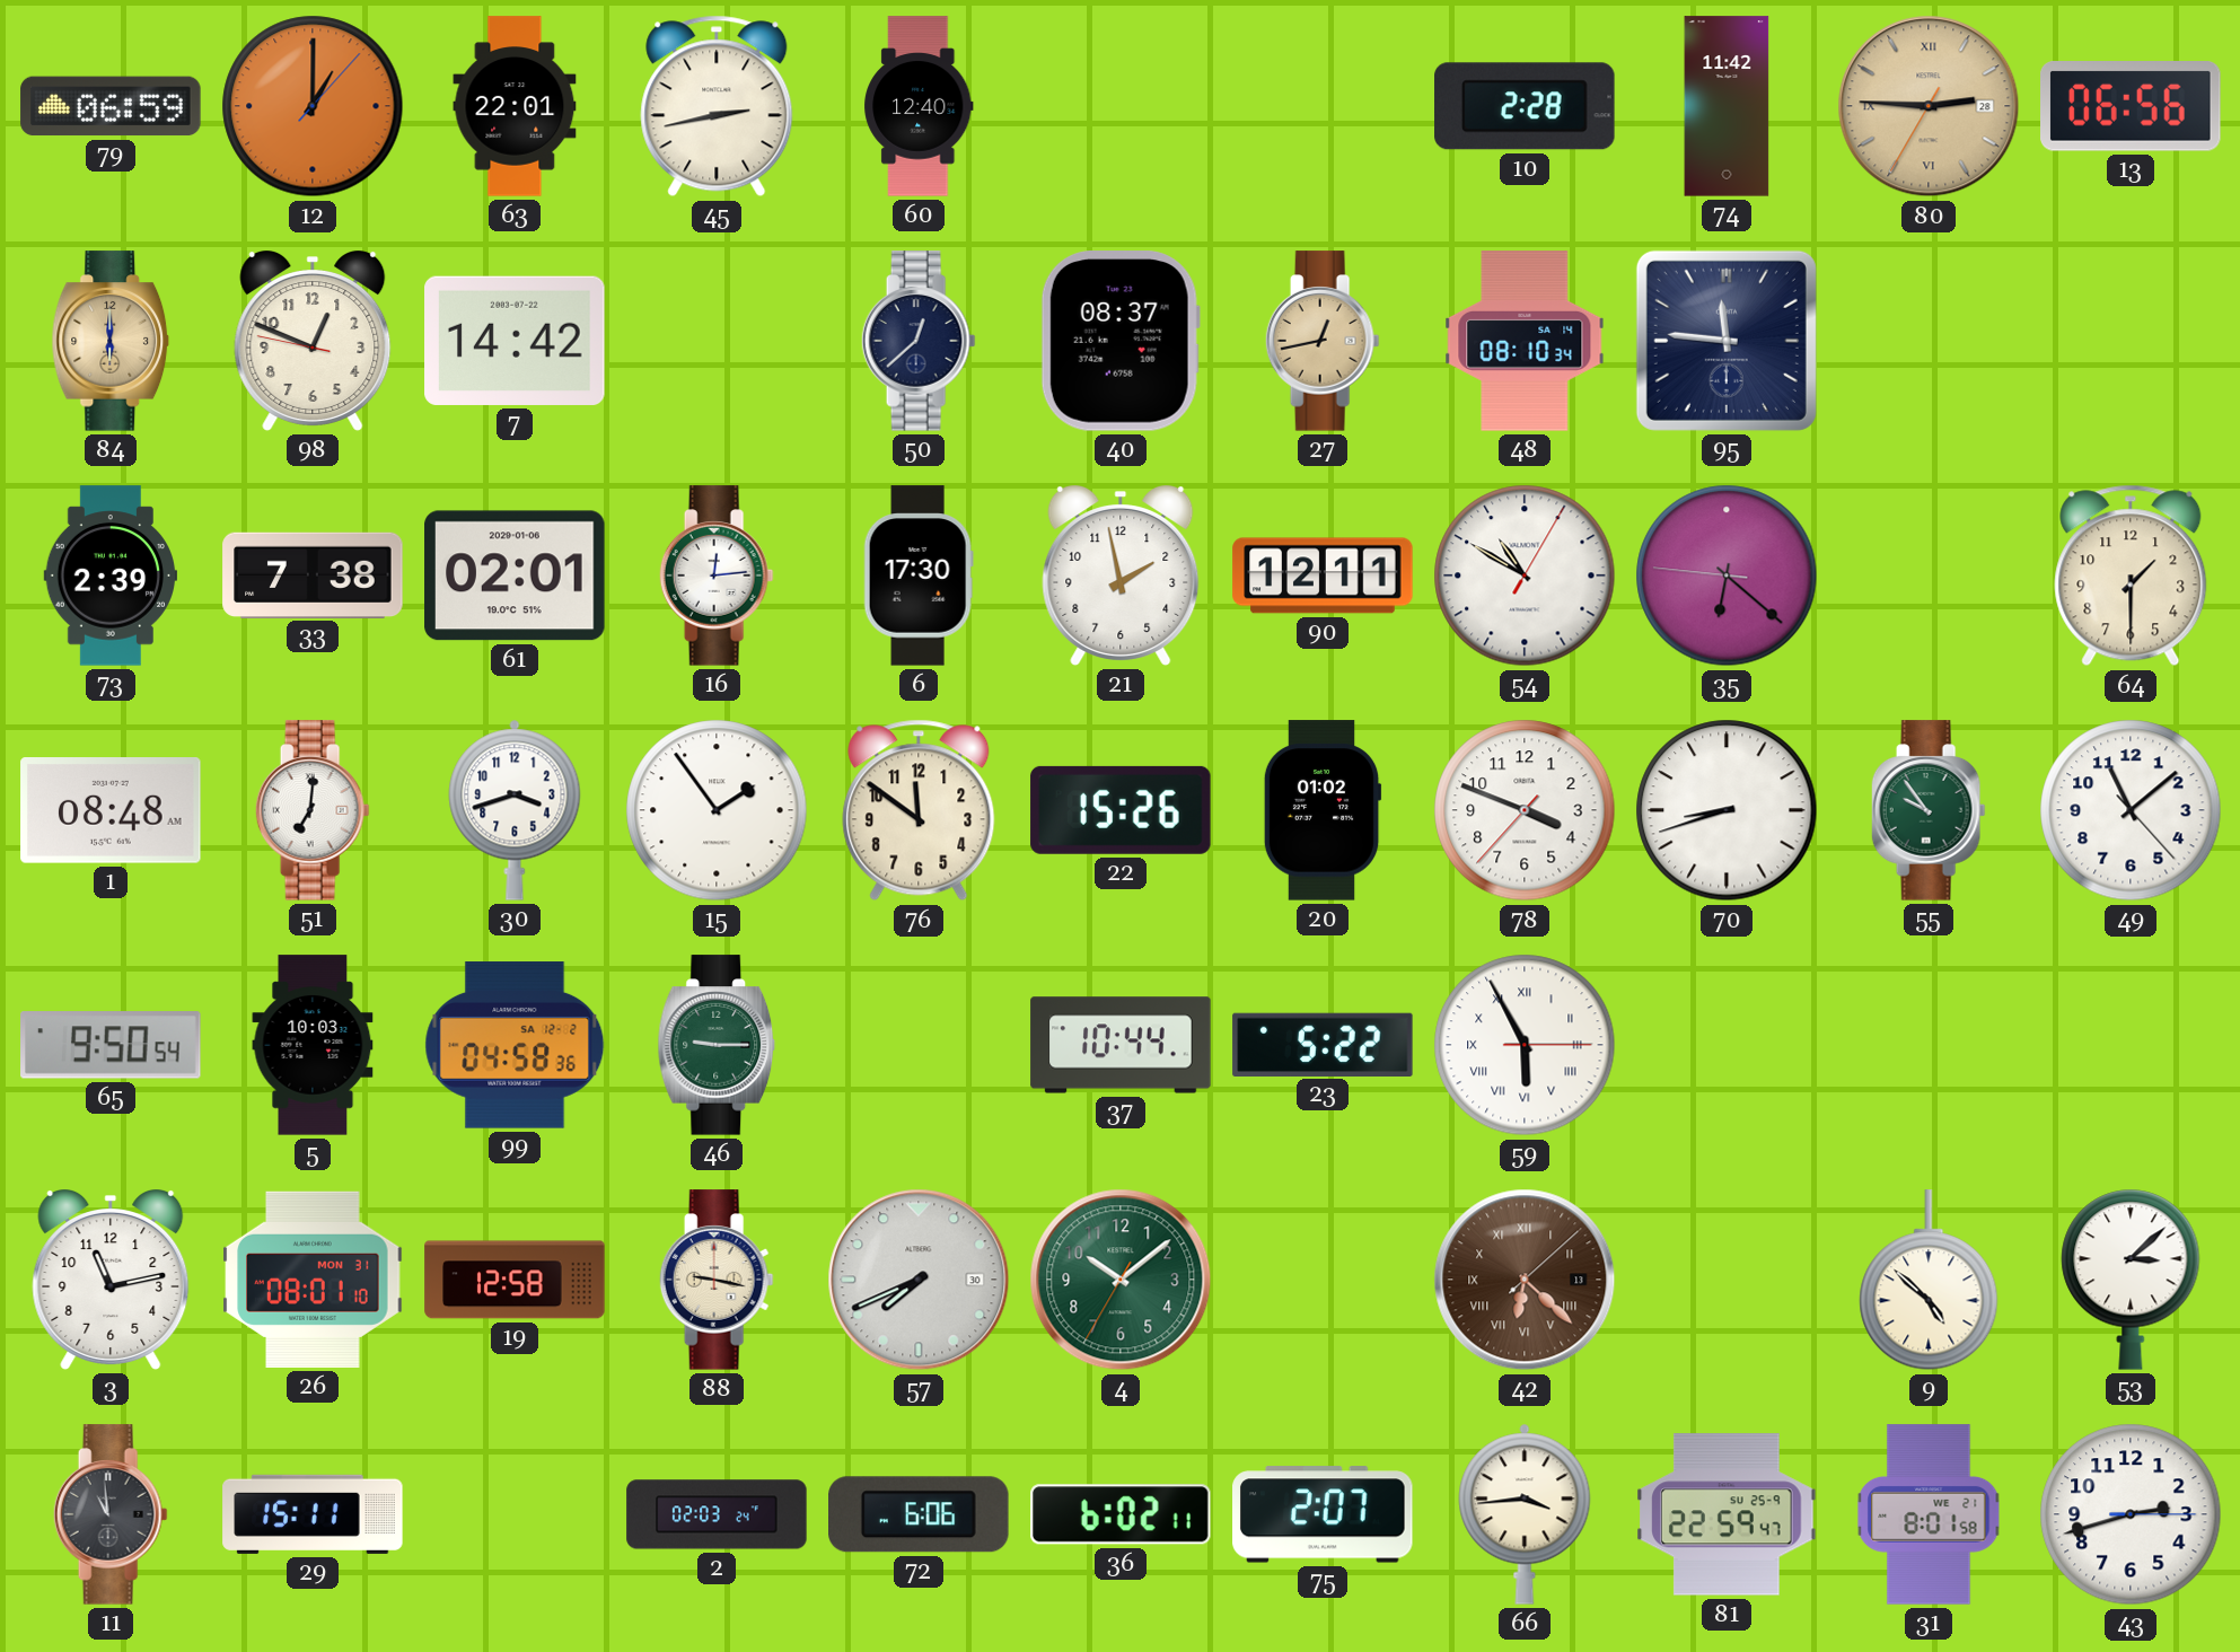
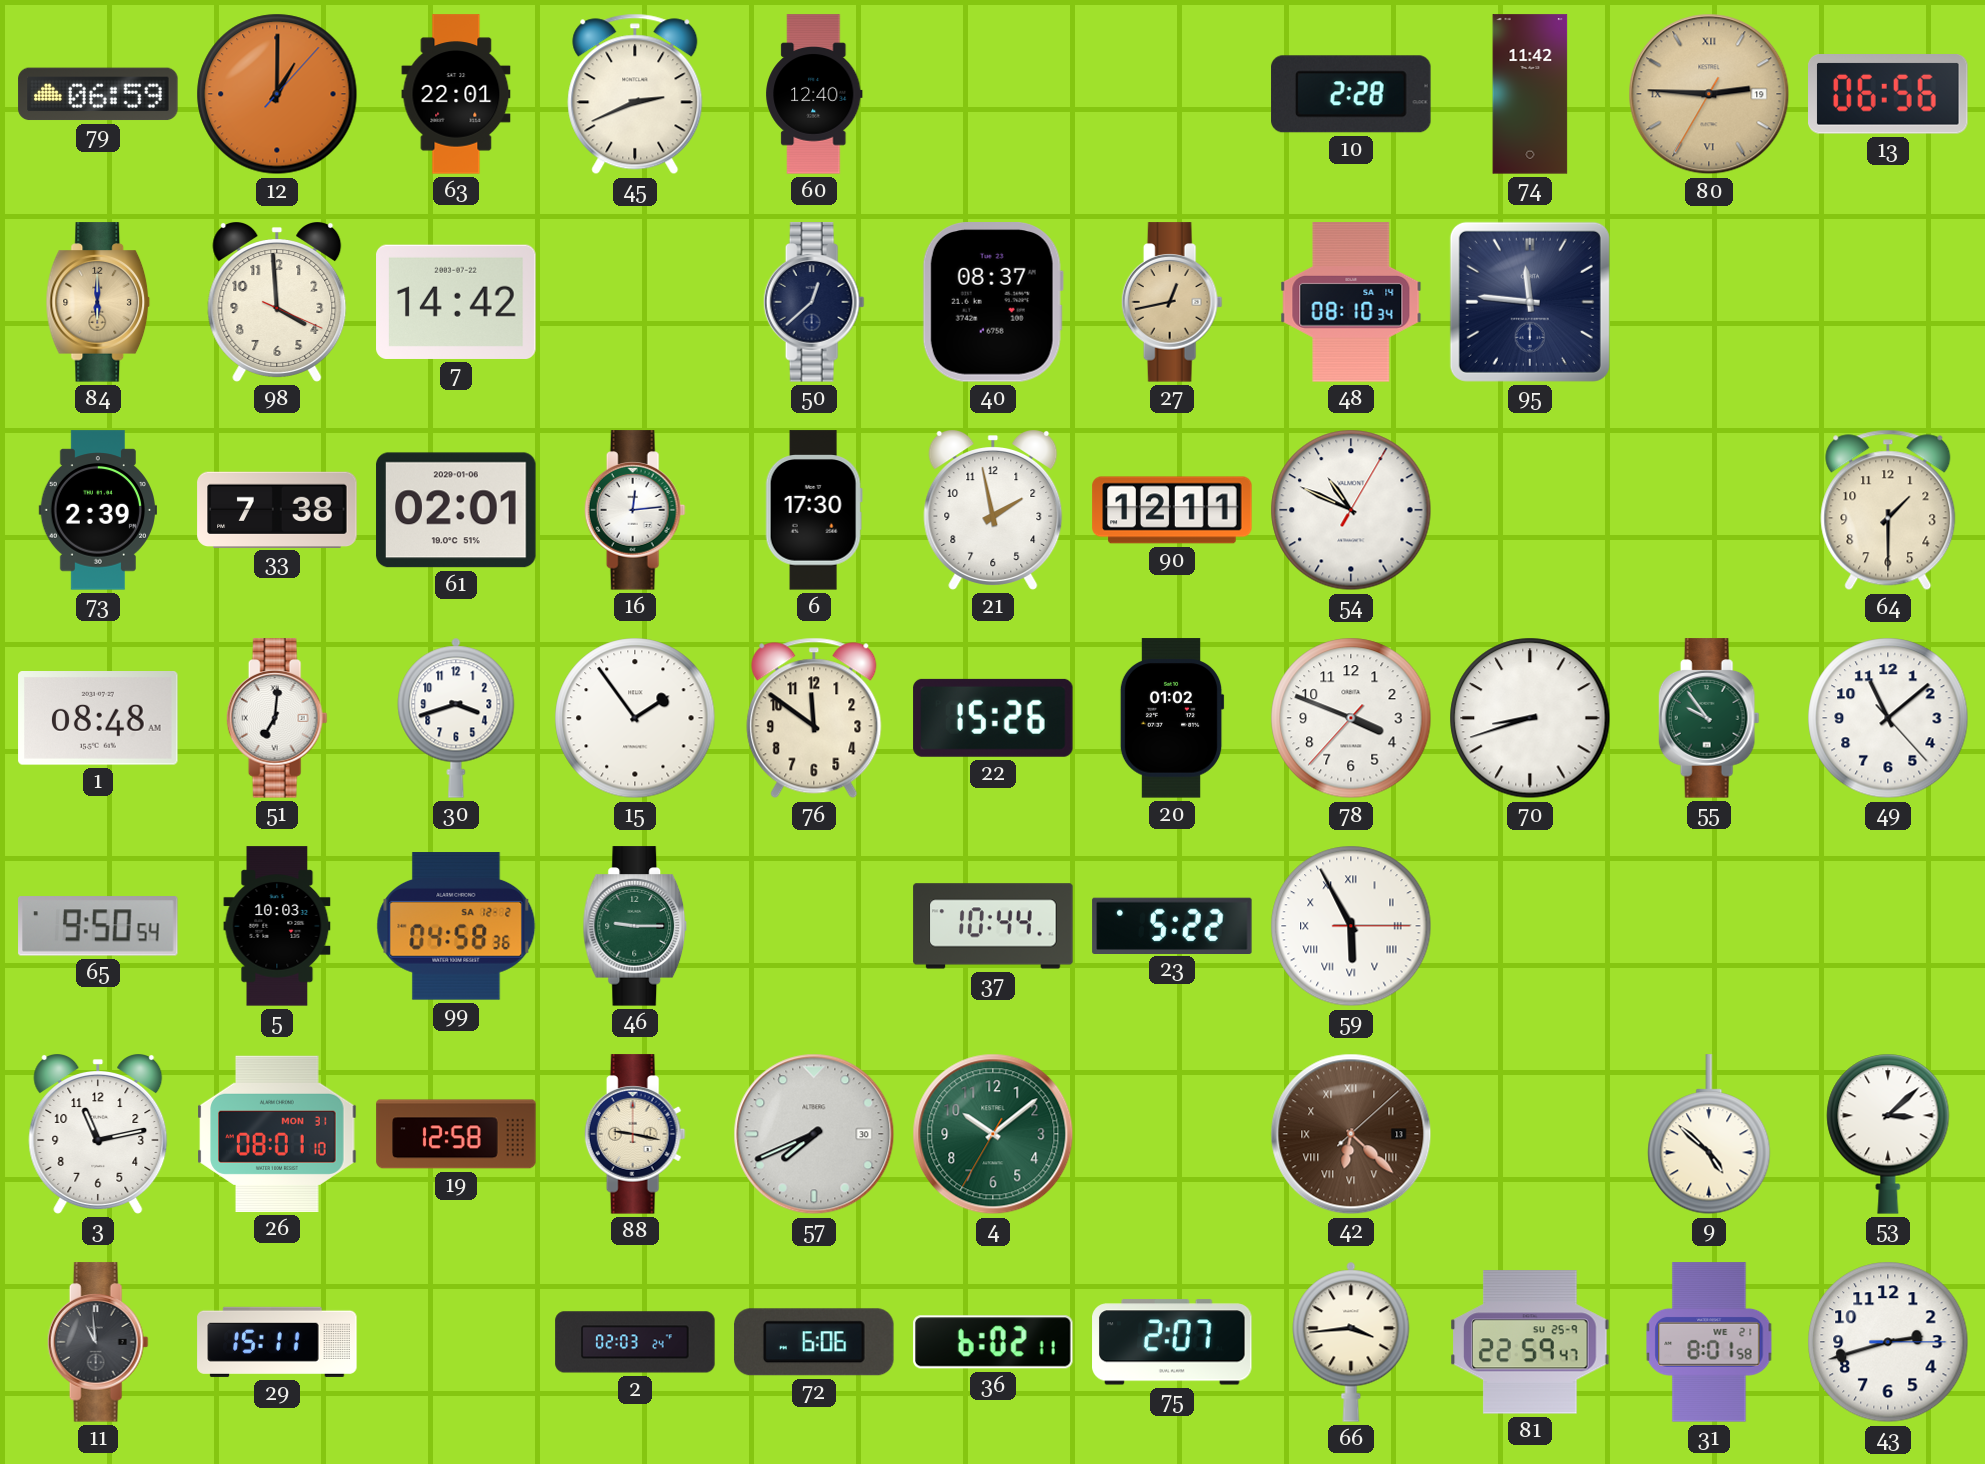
45: 2:43 -> 2:41 (635, 94)
80 date: 28 -> 19 (1709, 94)
98: 12:48 -> 3:59 (277, 302)
54: 10:50 -> 10:49 (1351, 510)
35: 6:21 -> none (1727, 575)
